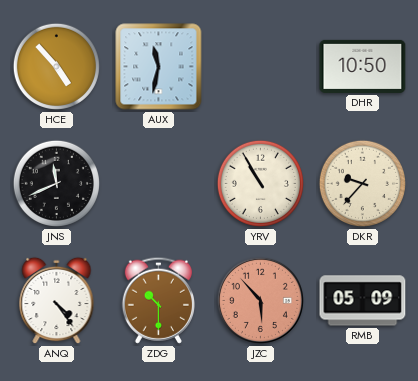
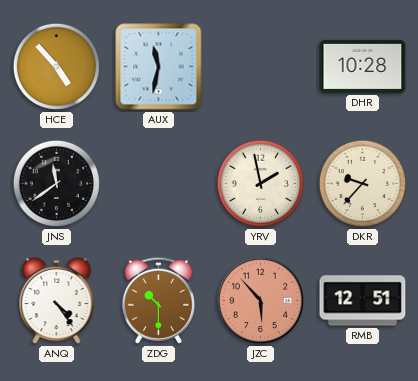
DHR: 10:50 -> 10:28 (363, 66)
JNS: 11:41 -> 11:39 (56, 183)
YRV: 10:55 -> 1:58 (260, 183)
RMB: 05:09 -> 12:51 (363, 301)
